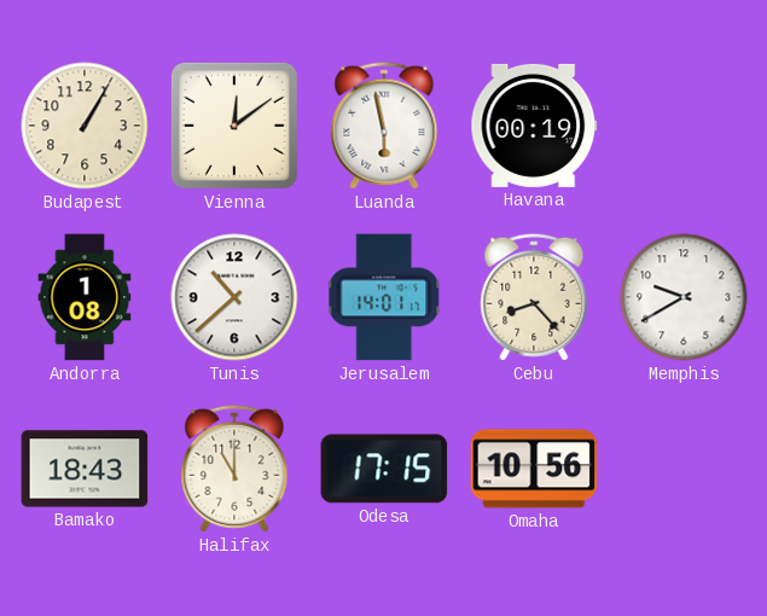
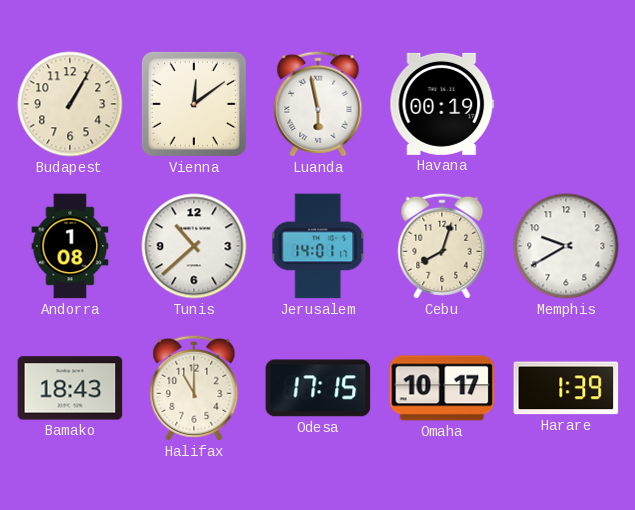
Cebu: 8:23 -> 8:03 (442, 246)
Omaha: 10:56 -> 10:17 (442, 388)
Harare: none -> 1:39 (566, 388)
